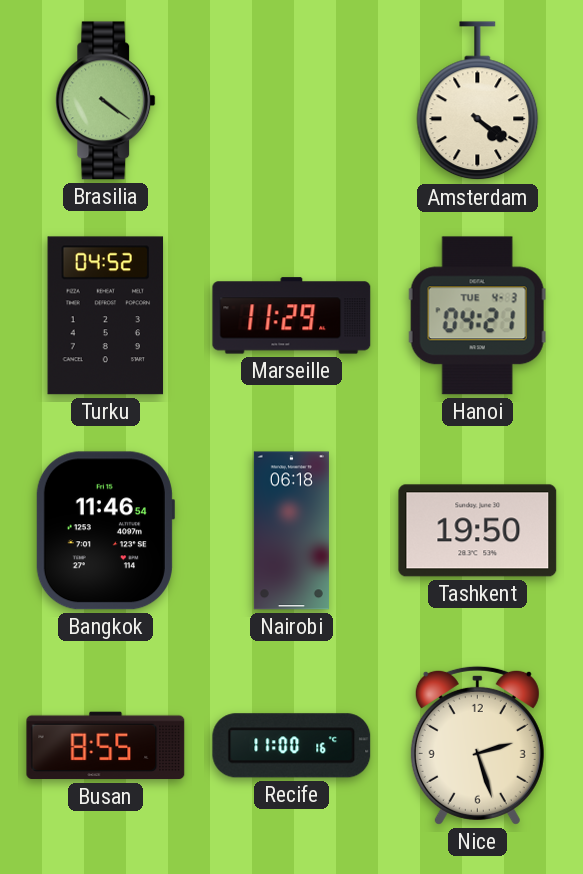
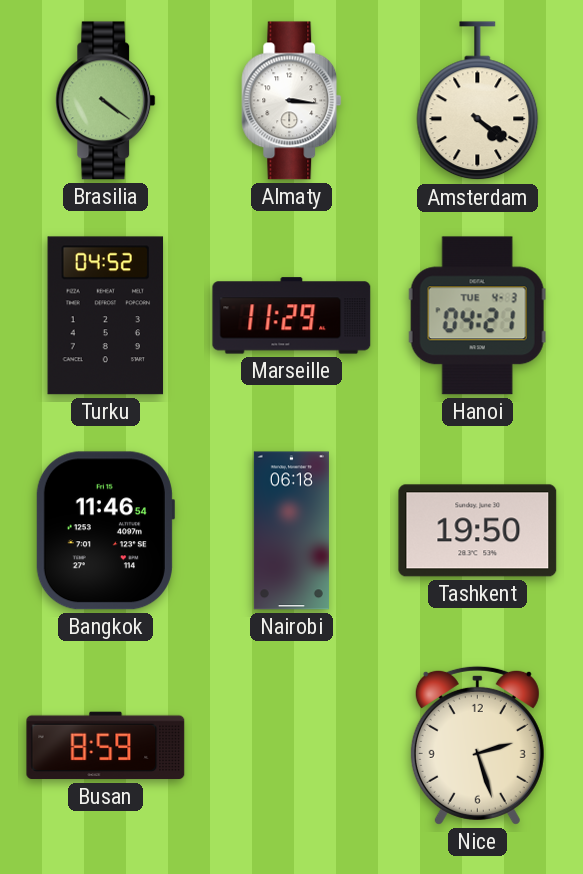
Almaty: none -> 3:16 (292, 101)
Busan: 8:55 -> 8:59 (106, 746)
Recife: 11:00 -> none (292, 746)
